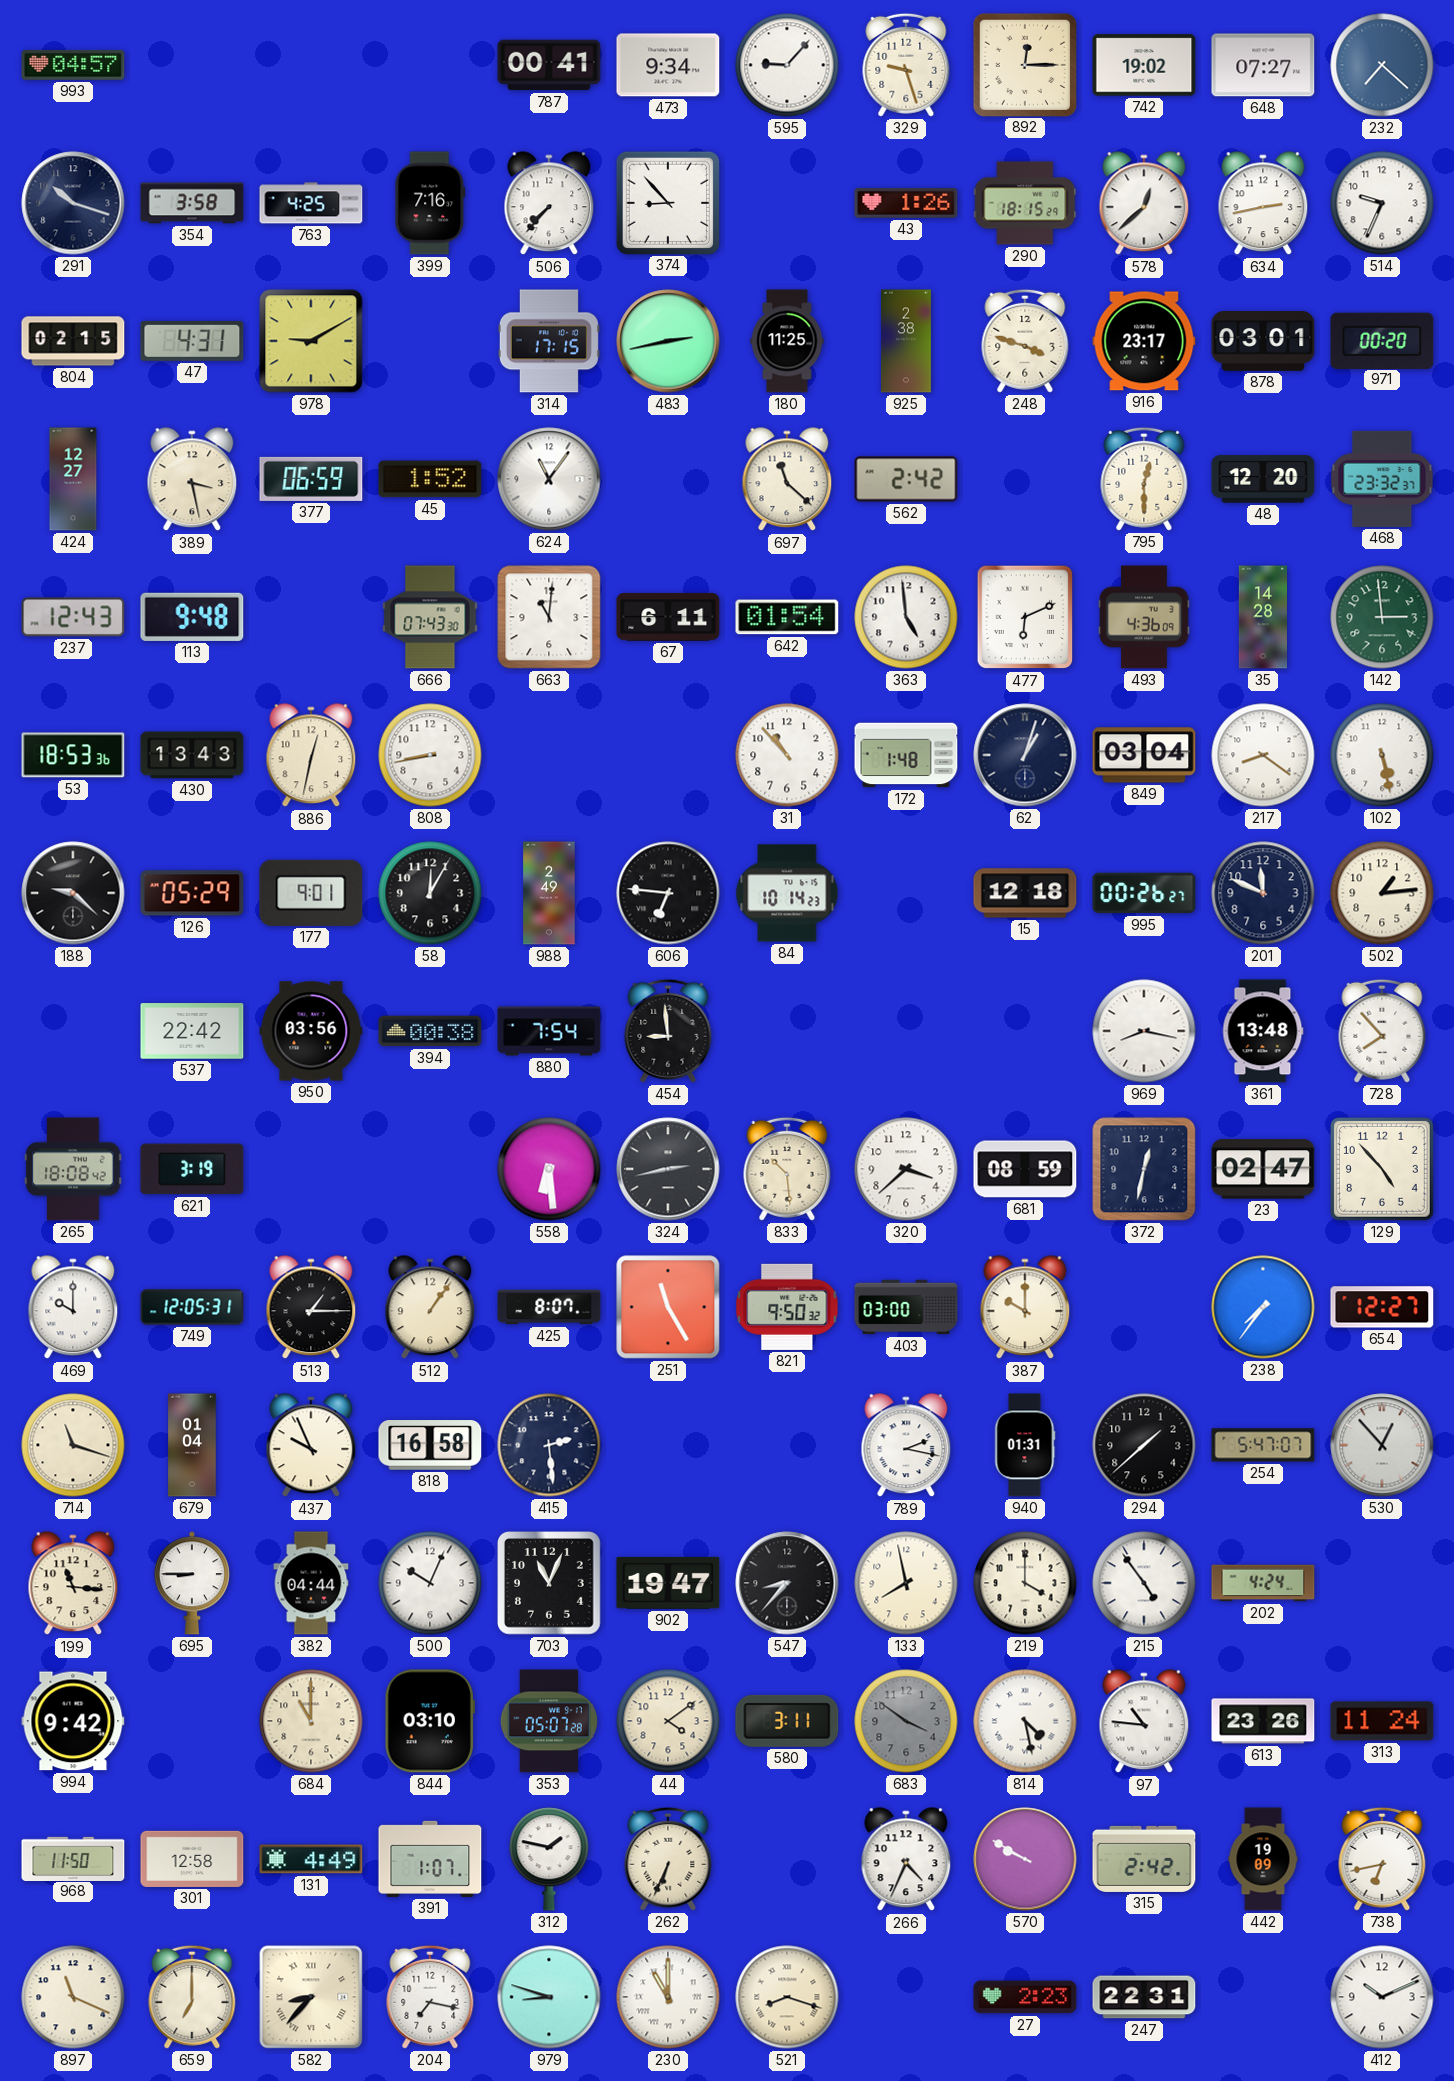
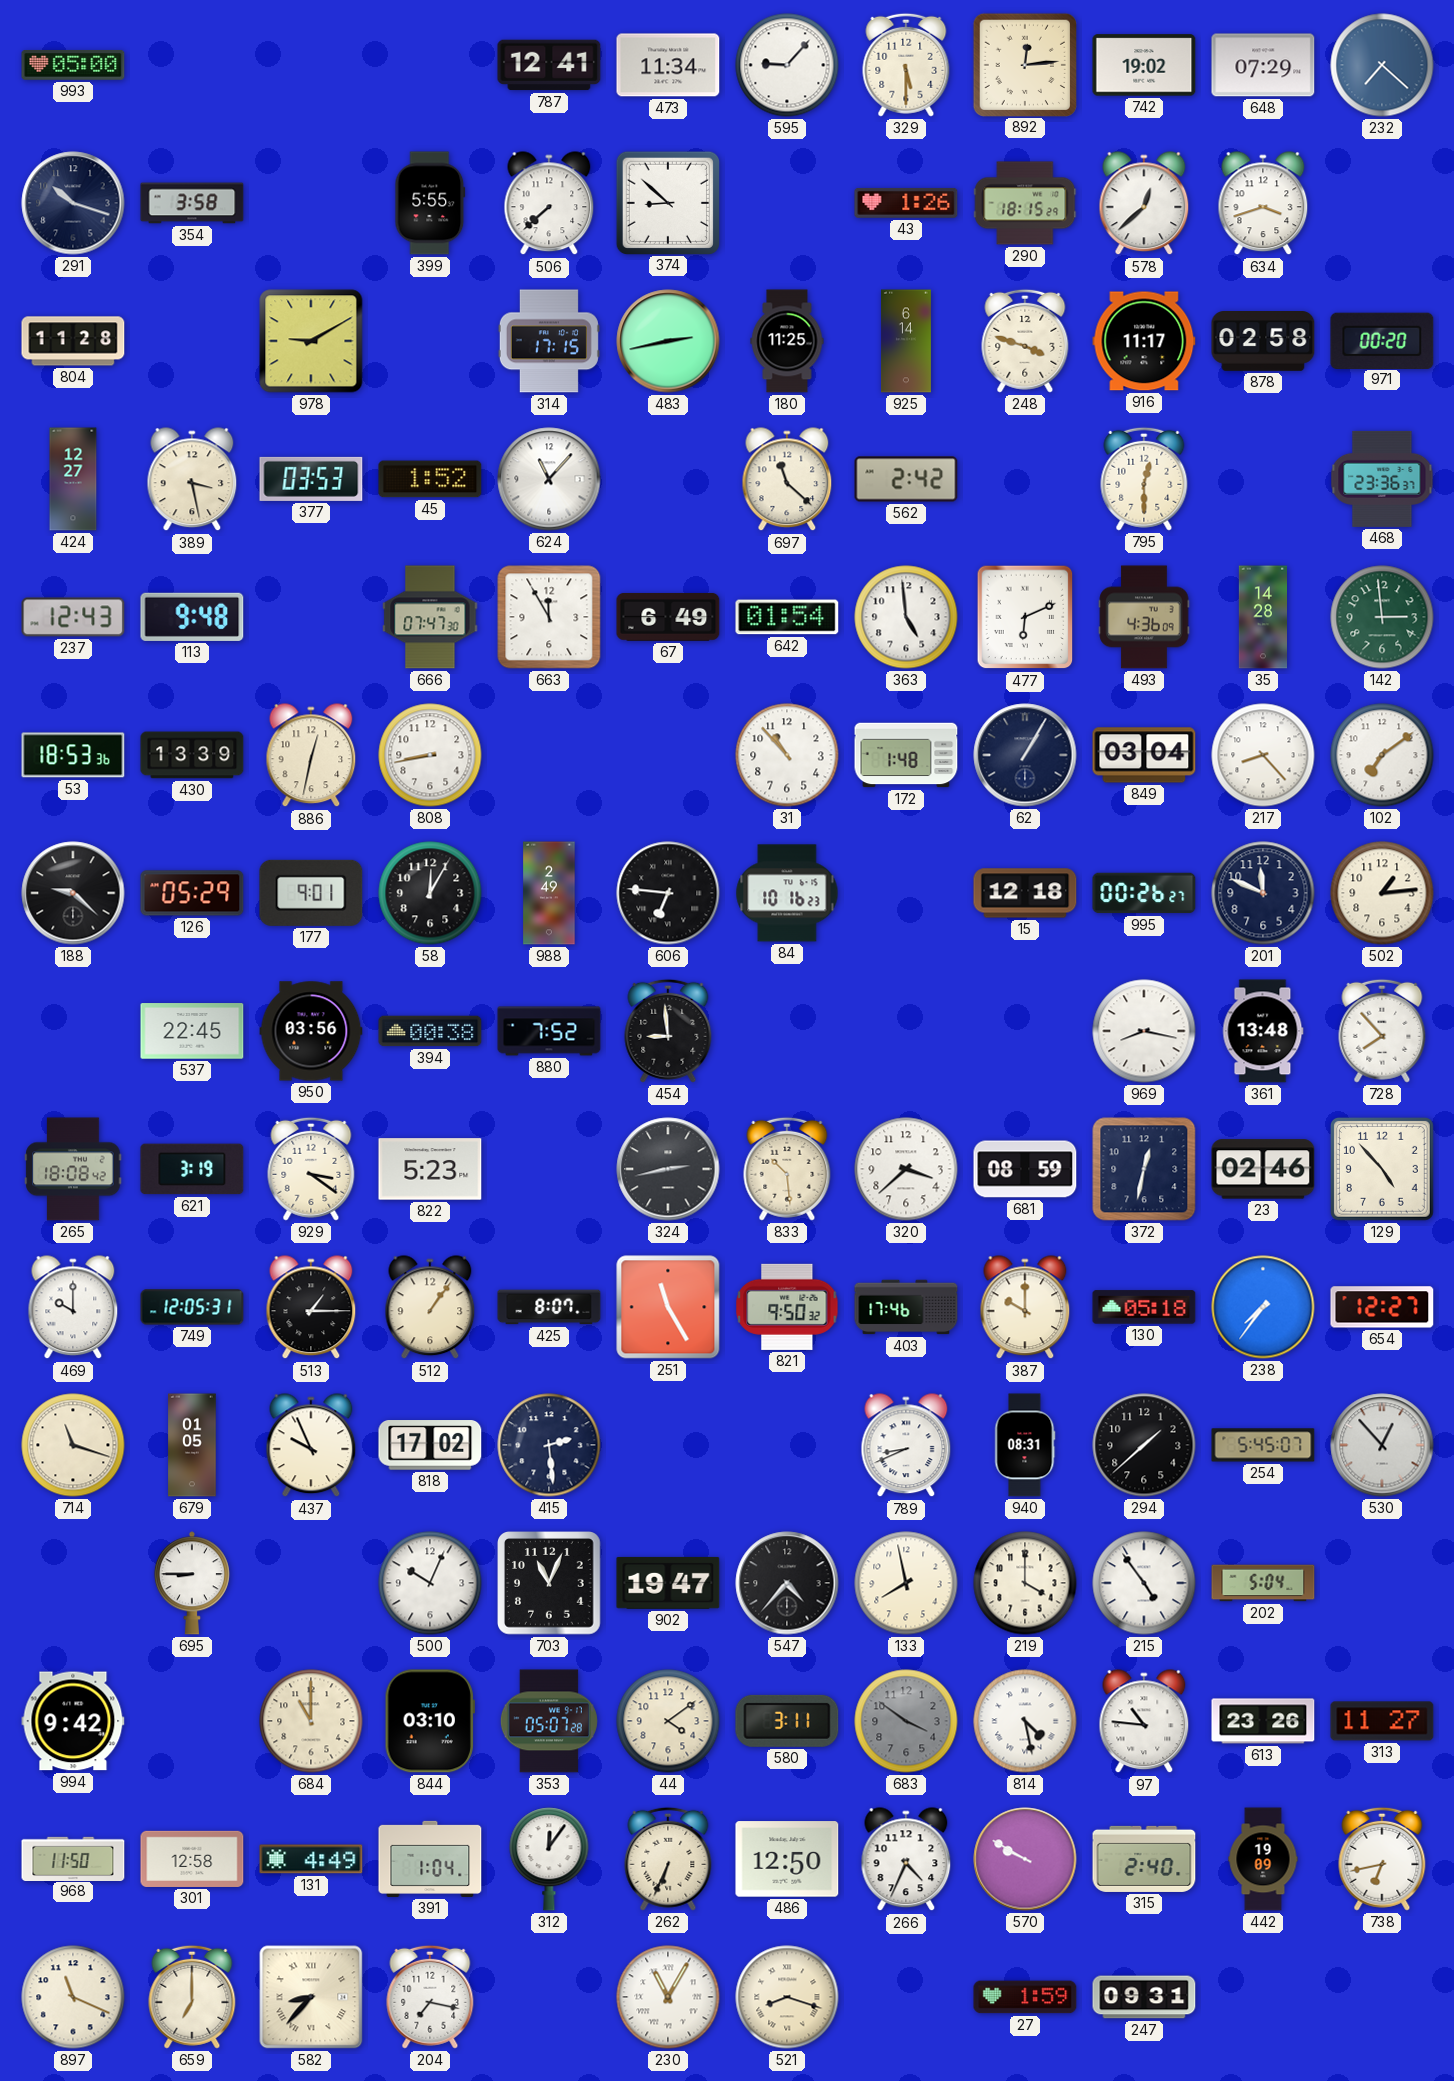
993: 04:57 -> 05:00 (73, 66)
787: 00:41 -> 12:41 (549, 65)
473: 9:34 -> 11:34 (668, 65)
329: 9:27 -> 5:30 (906, 65)
892: 12:15 -> 12:14 (1024, 64)
648: 07:27 -> 07:29 (1263, 65)
763: 4:25 -> none (311, 203)
399: 7:16 -> 5:55 (430, 203)
506: 7:37 -> 7:38 (549, 204)
374: 8:53 -> 8:52 (667, 202)
634: 2:43 -> 3:42 (1263, 204)
514: 9:34 -> none (1382, 203)
804: 02:15 -> 11:28 (73, 341)
47: 4:31 -> none (192, 341)
925: 2:38 -> 6:14 (906, 341)
916: 23:17 -> 11:17 (1144, 341)
878: 03:01 -> 02:58 (1263, 341)
377: 06:59 -> 03:53 (311, 479)
624: 11:06 -> 11:07 (549, 479)
48: 12:20 -> none (1263, 479)
468: 23:32 -> 23:36 (1382, 479)
666: 07:43 -> 07:47 (430, 617)
663: 11:01 -> 11:55 (549, 617)
67: 6:11 -> 6:49 (668, 617)
430: 13:43 -> 13:39 (192, 755)
62: 1:03 -> 1:05 (1025, 755)
217: 8:21 -> 8:23 (1263, 755)
102: 5:28 -> 7:09 (1382, 755)
84: 10:14 -> 10:16 (787, 893)
537: 22:42 -> 22:45 (192, 1031)
880: 7:54 -> 7:52 (549, 1031)
929: none -> 3:21 (311, 1169)
822: none -> 5:23 (430, 1169)
558: 6:29 -> none (549, 1169)
23: 02:47 -> 02:46 (1263, 1169)
403: 03:00 -> 17:46 (906, 1307)
130: none -> 05:18 (1144, 1307)
679: 01:04 -> 01:05 (192, 1445)
818: 16:58 -> 17:02 (430, 1445)
789: 2:17 -> 8:41 (906, 1446)
940: 01:31 -> 08:31 (1025, 1445)
254: 5:47 -> 5:45 (1263, 1445)
199: 11:16 -> none (73, 1584)
382: 04:44 -> none (311, 1583)
547: 8:37 -> 4:37 (787, 1583)
202: 4:24 -> 5:04 (1263, 1583)
313: 11:24 -> 11:27 (1382, 1721)
391: 1:07 -> 1:04 (430, 1859)
312: 1:47 -> 12:06 (549, 1859)
486: none -> 12:50 (787, 1859)
315: 2:42 -> 2:40 (1144, 1859)
979: 8:48 -> none (549, 1997)
230: 11:00 -> 11:05 (668, 1997)
27: 2:23 -> 1:59 (1025, 1997)
247: 22:31 -> 09:31 (1144, 1997)
412: 10:11 -> none (1382, 1997)
